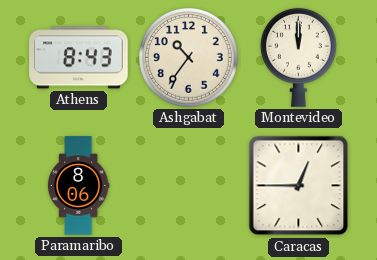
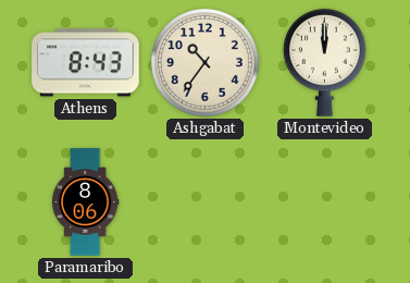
Caracas: 12:45 -> none (299, 186)
